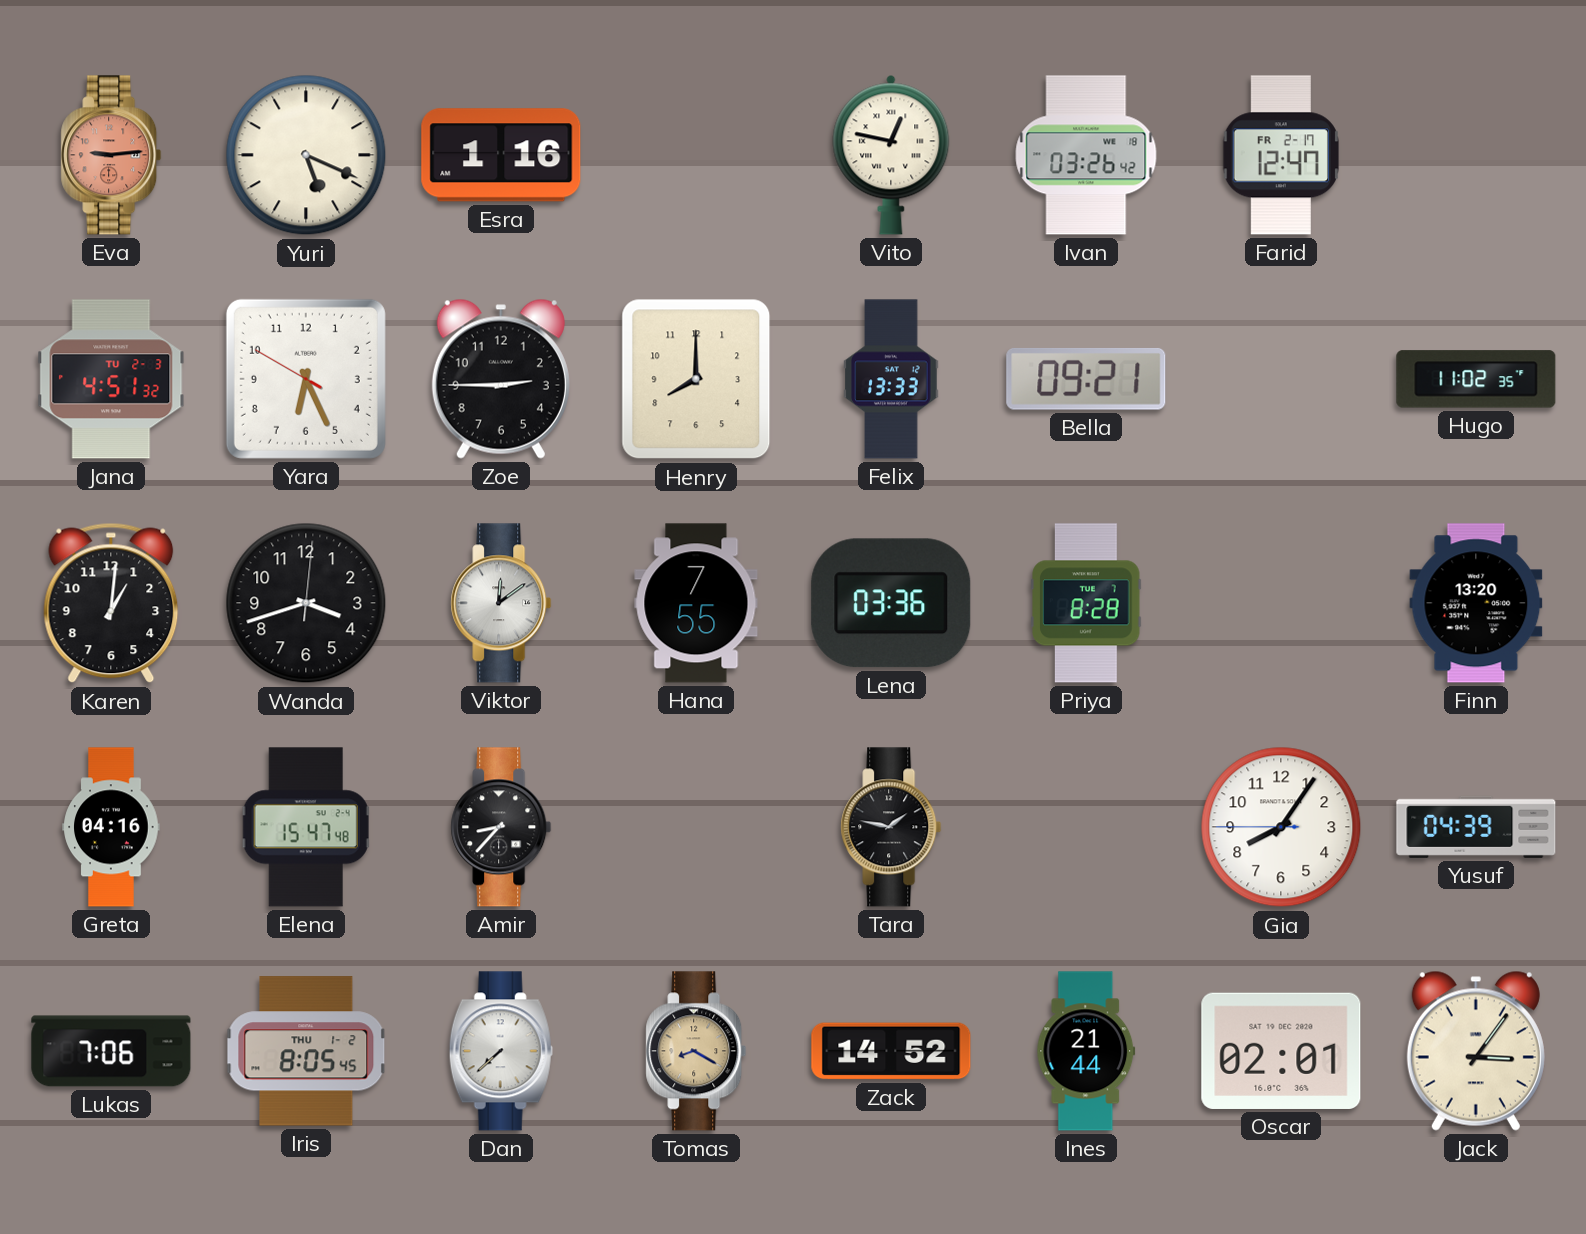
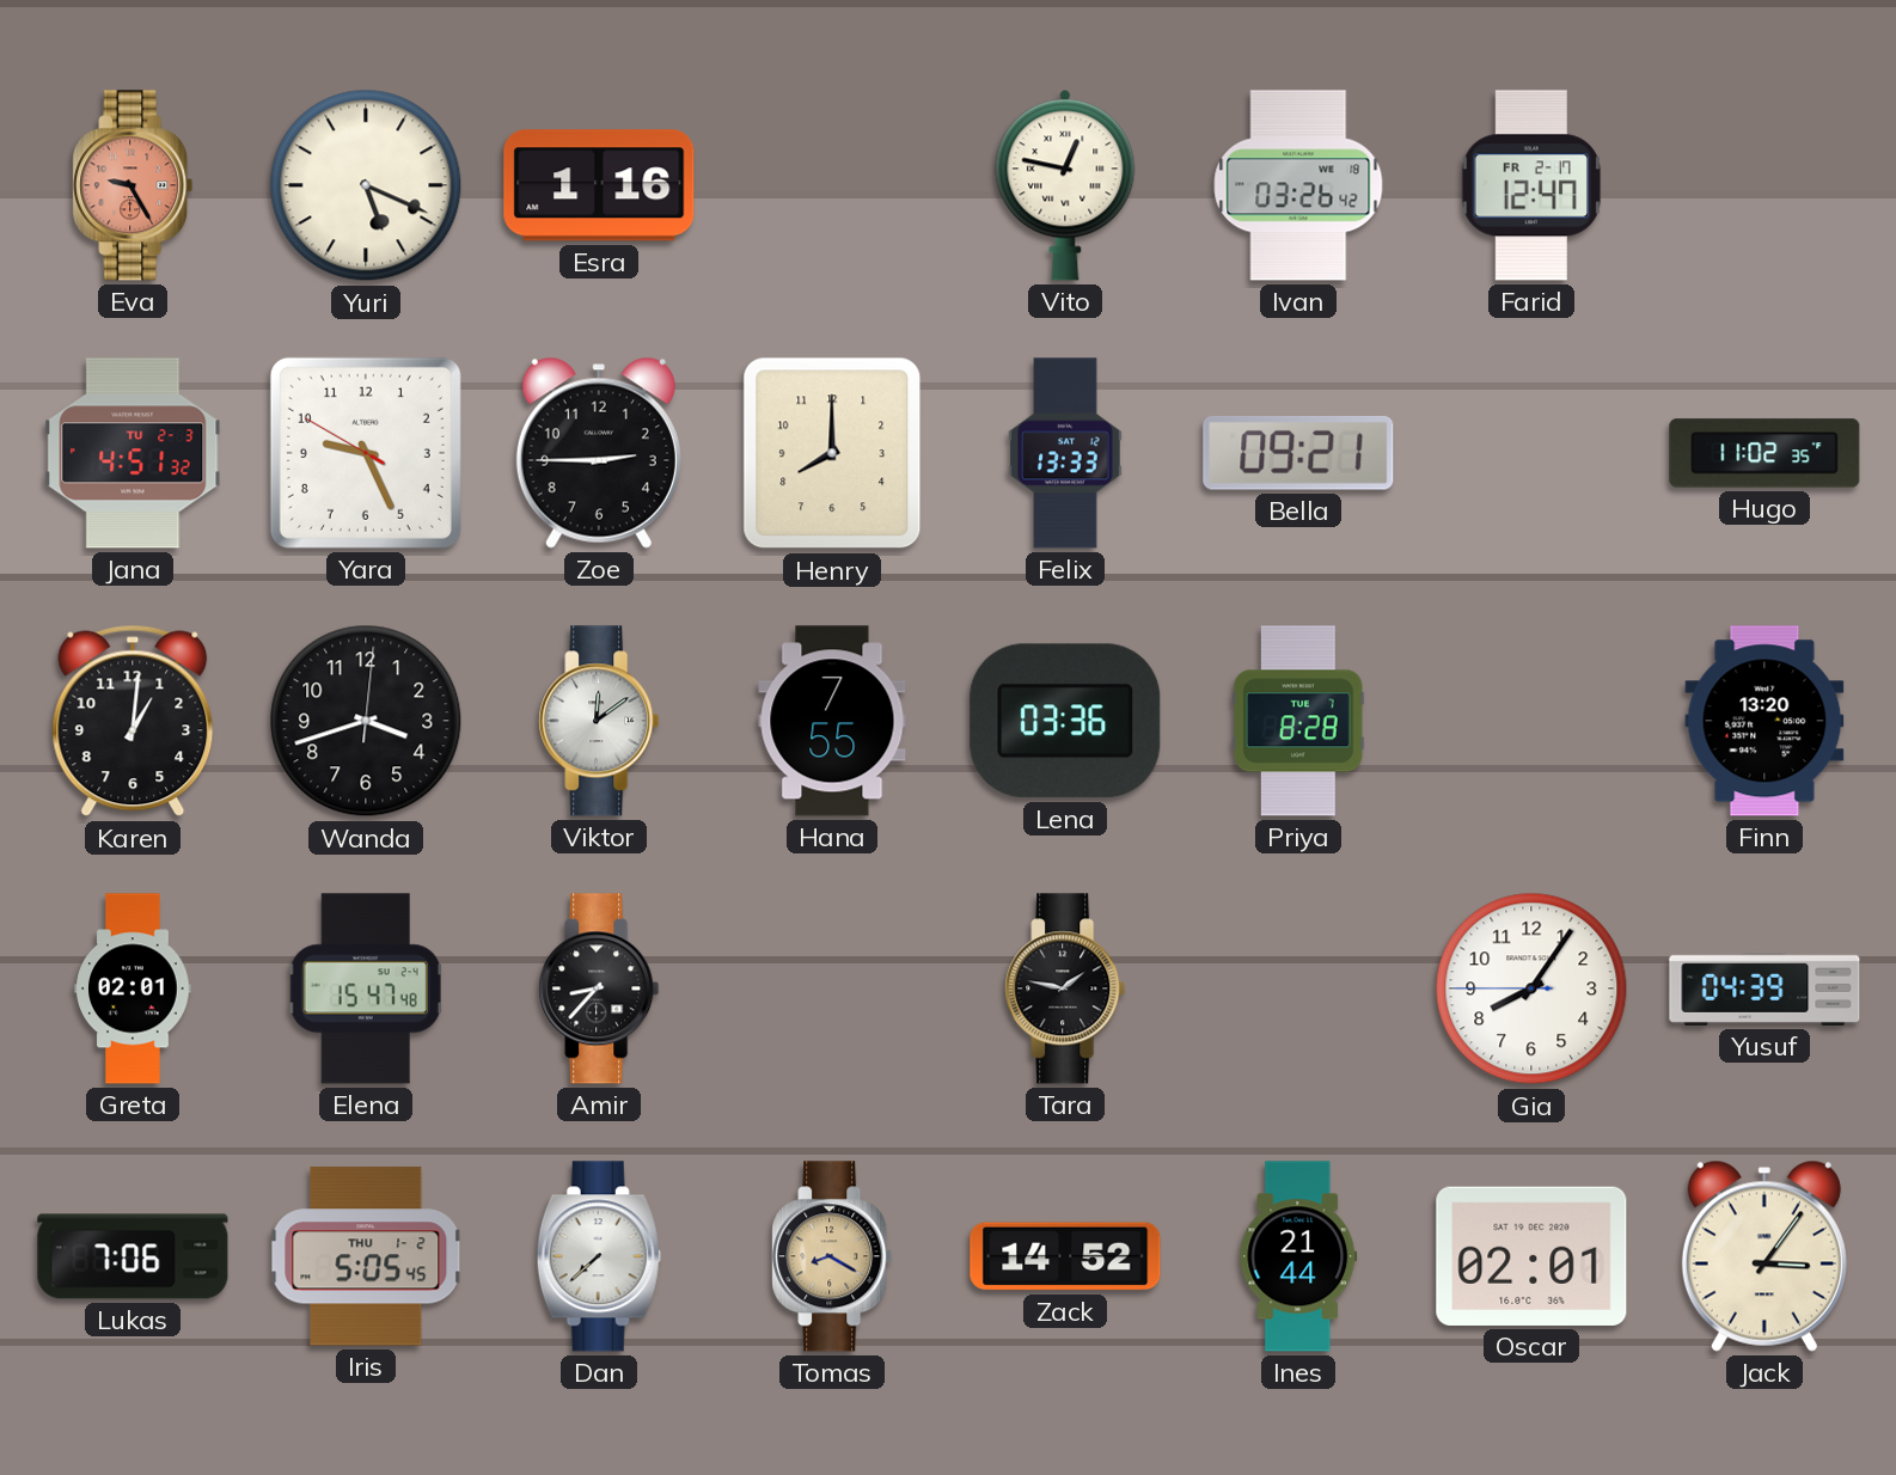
Eva: 9:14 -> 9:25 (133, 185)
Yara: 6:25 -> 9:25 (366, 453)
Greta: 04:16 -> 02:01 (133, 989)
Iris: 8:05 -> 5:05 (366, 1256)
